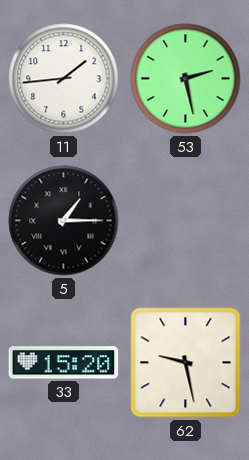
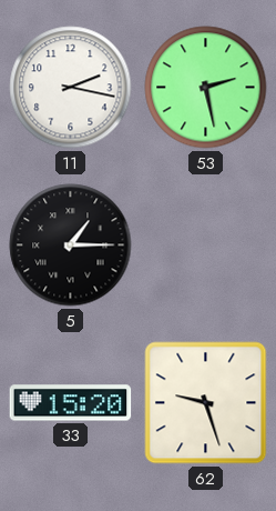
11: 1:44 -> 2:17 (71, 88)
62: 9:28 -> 9:27 (206, 403)
